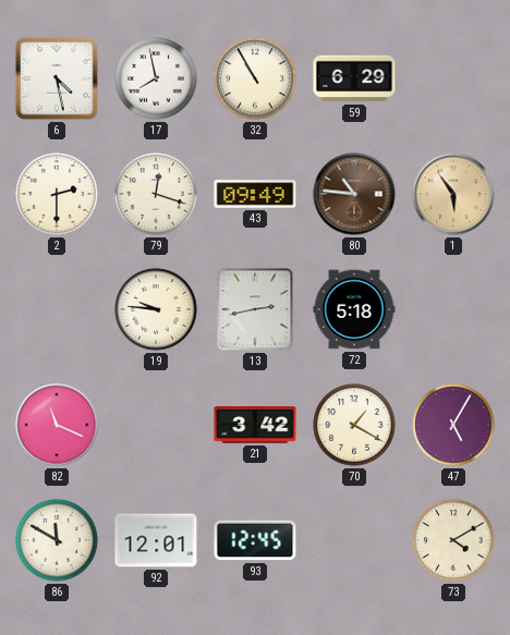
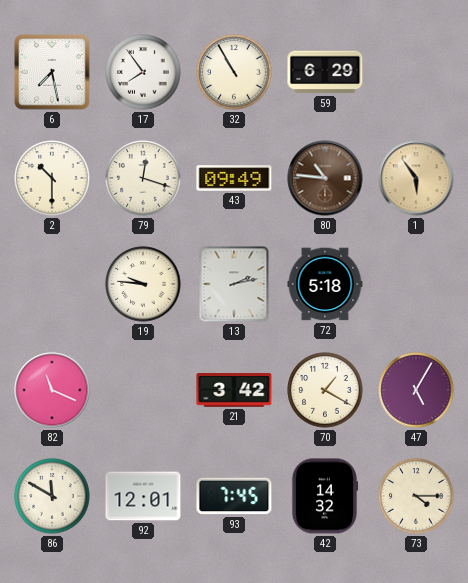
6: 4:28 -> 7:28 (52, 72)
17: 7:58 -> 7:54 (143, 72)
2: 2:30 -> 10:30 (52, 178)
13: 2:43 -> 2:13 (234, 284)
93: 12:45 -> 7:45 (234, 496)
42: none -> 14:32 (325, 496)
73: 4:10 -> 4:15 (416, 496)
